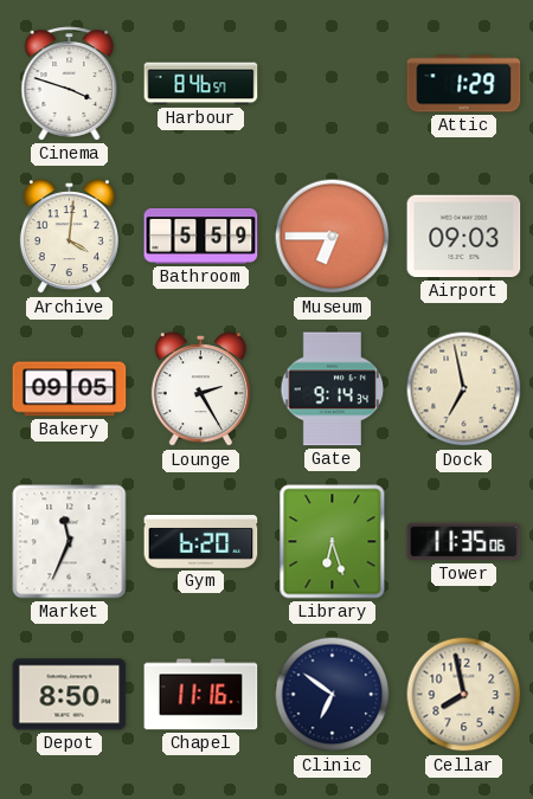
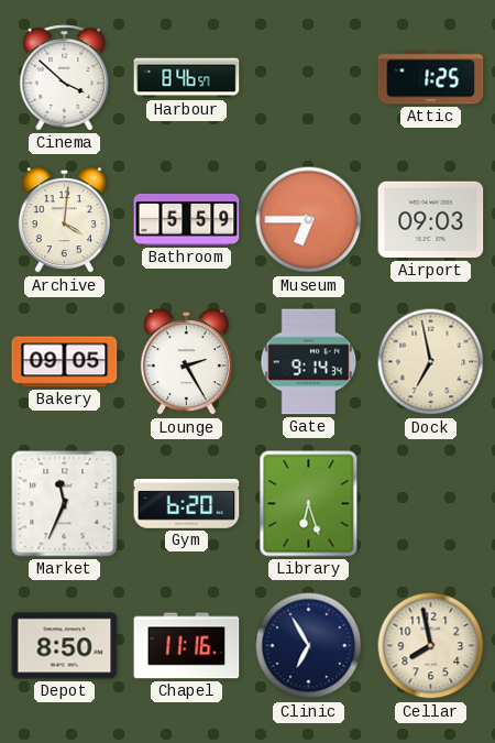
Cinema: 3:48 -> 3:52 (65, 78)
Attic: 1:29 -> 1:25 (431, 78)
Tower: 11:35 -> none (464, 542)
Clinic: 6:51 -> 6:55 (309, 646)
